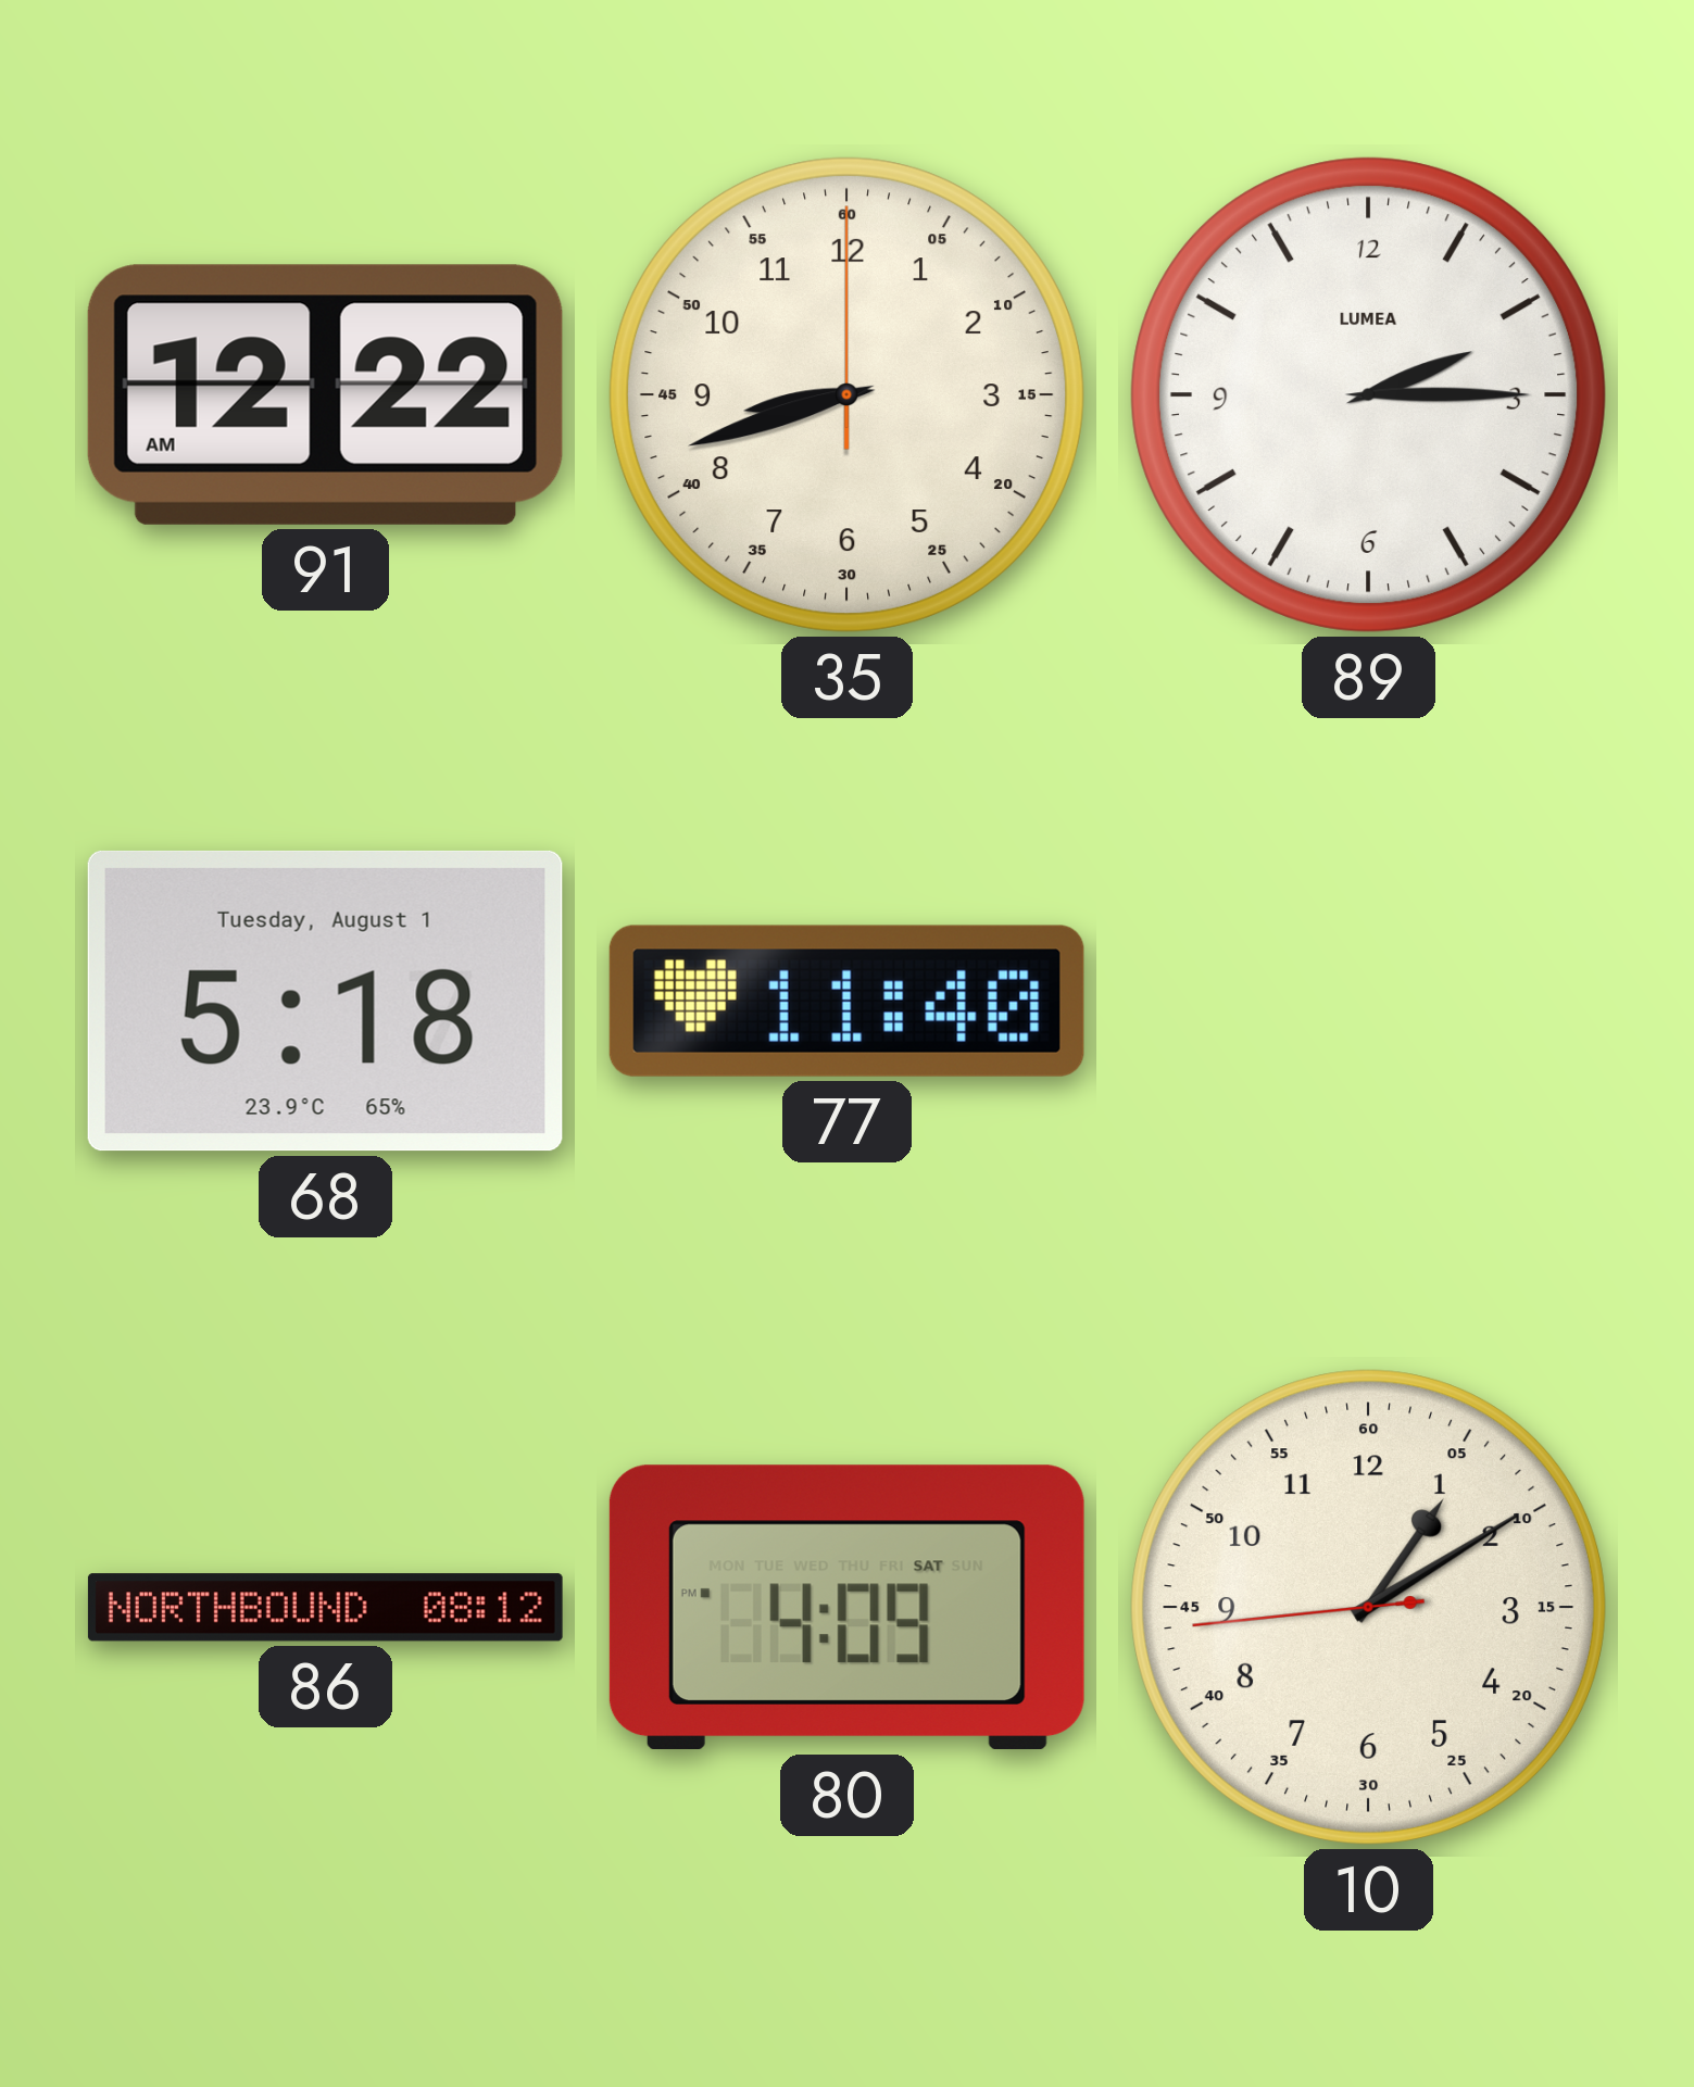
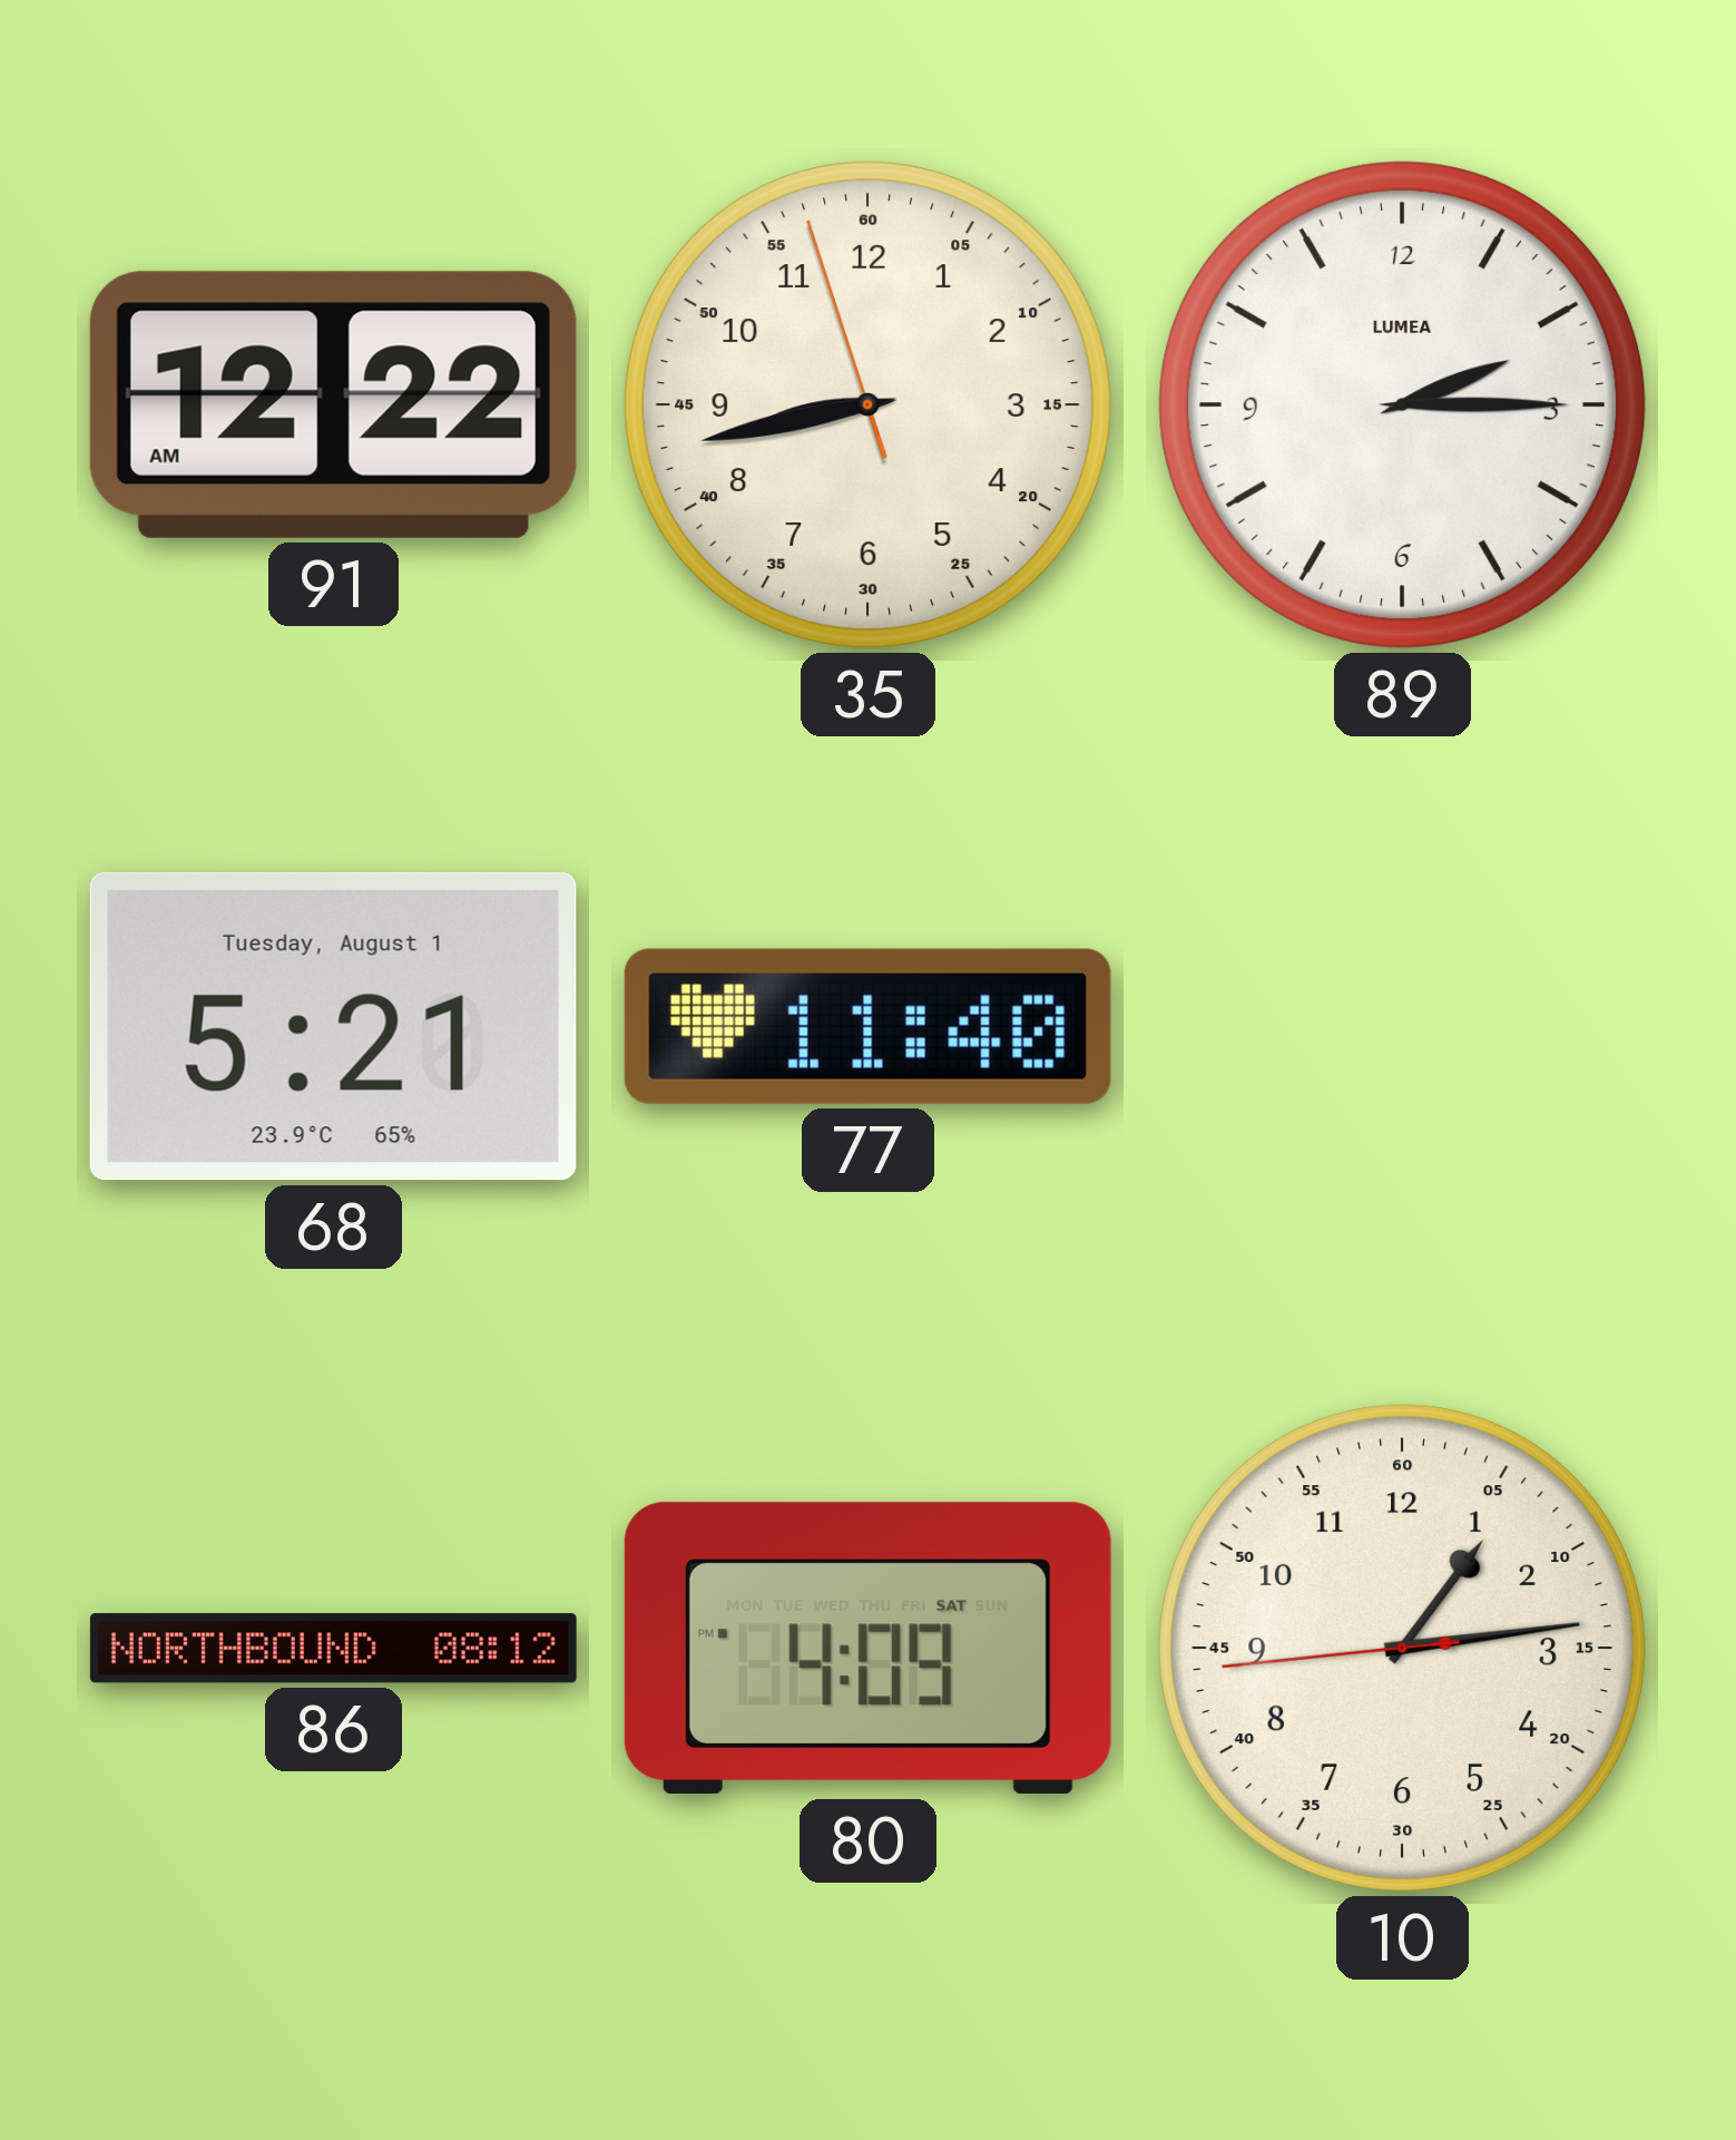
35: 8:42:00 -> 8:42:57 (867, 404)
68: 5:18 -> 5:21 (333, 1026)
10: 1:09 -> 1:13 (1402, 1648)
